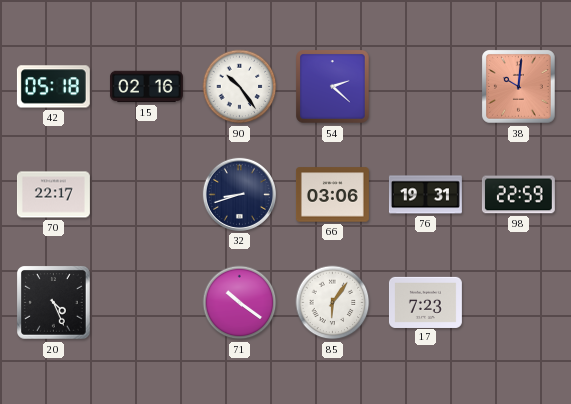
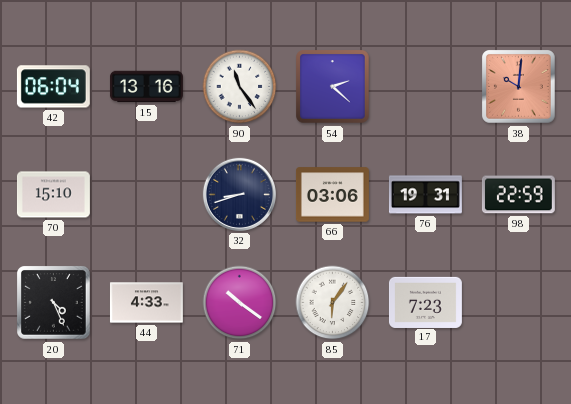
42: 05:18 -> 06:04 (53, 87)
15: 02:16 -> 13:16 (146, 87)
90: 10:24 -> 11:24 (240, 87)
70: 22:17 -> 15:10 (53, 195)
44: none -> 4:33 (146, 303)
